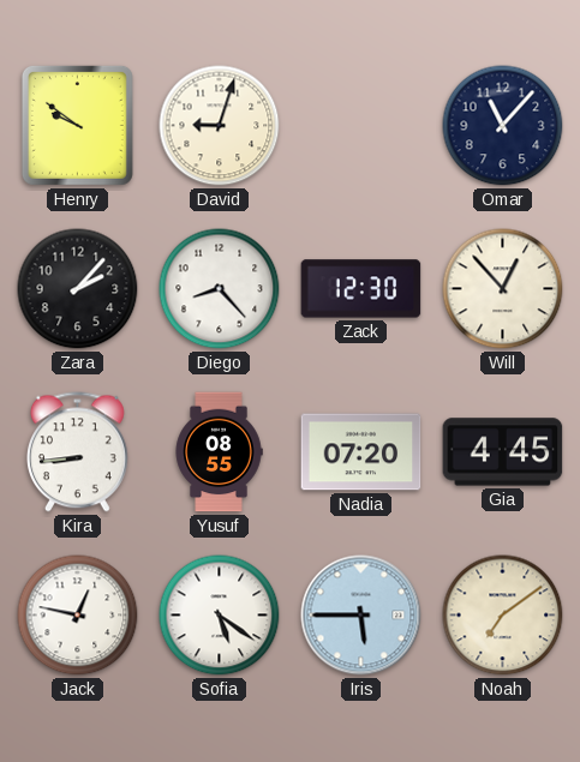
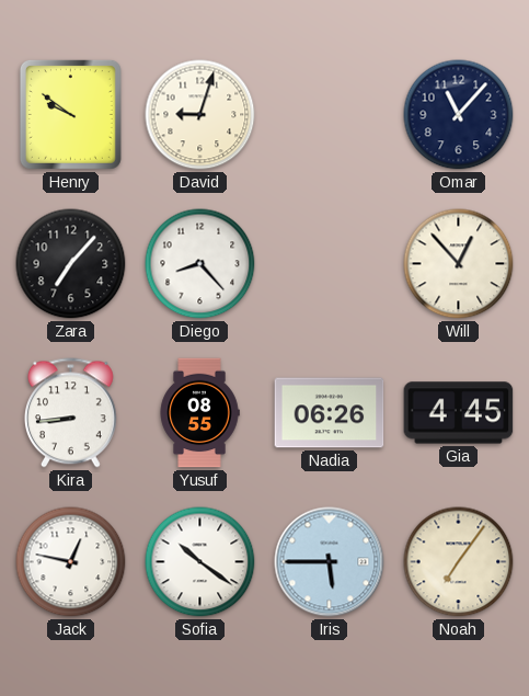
Zara: 2:07 -> 7:07 (71, 264)
Zack: 12:30 -> none (361, 289)
Nadia: 07:20 -> 06:26 (330, 413)
Sofia: 5:21 -> 10:21 (200, 562)
Noah: 7:09 -> 7:06 (459, 562)
